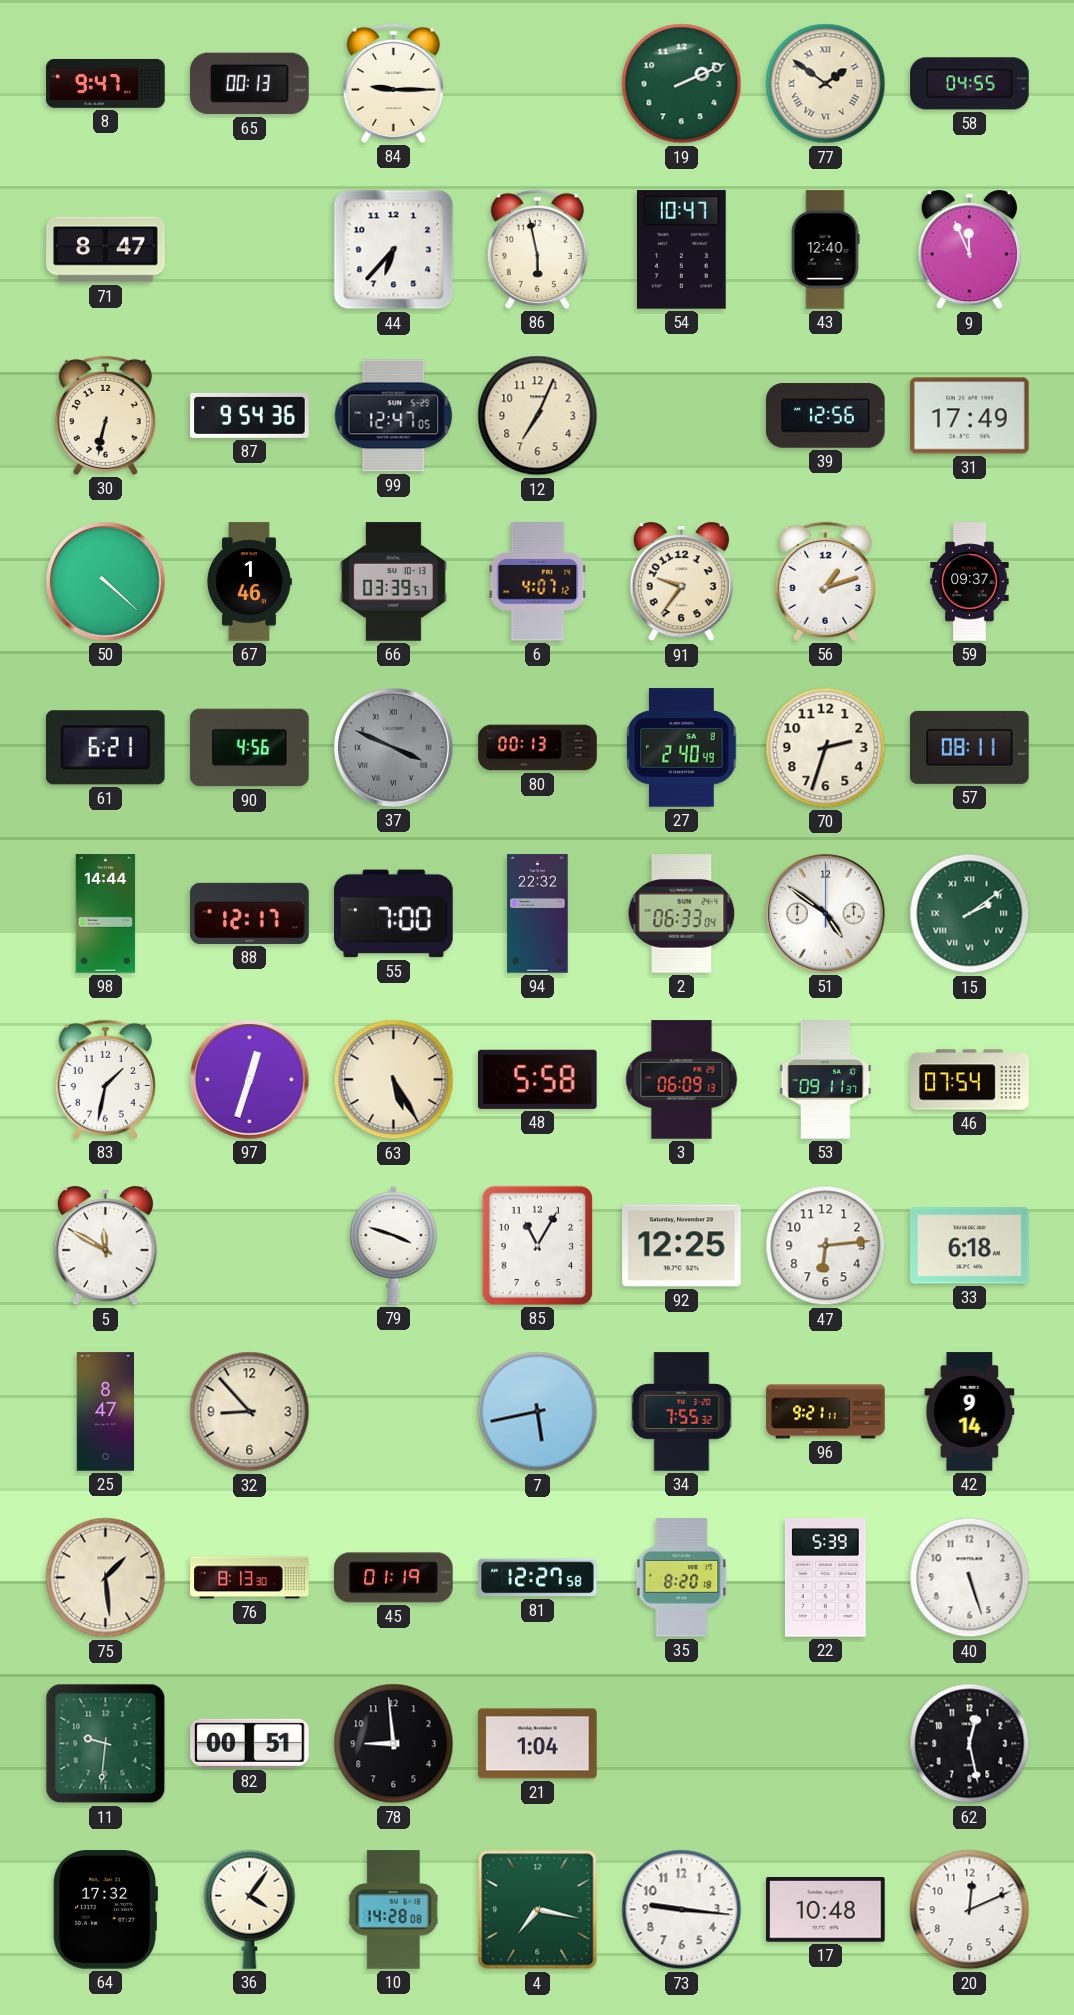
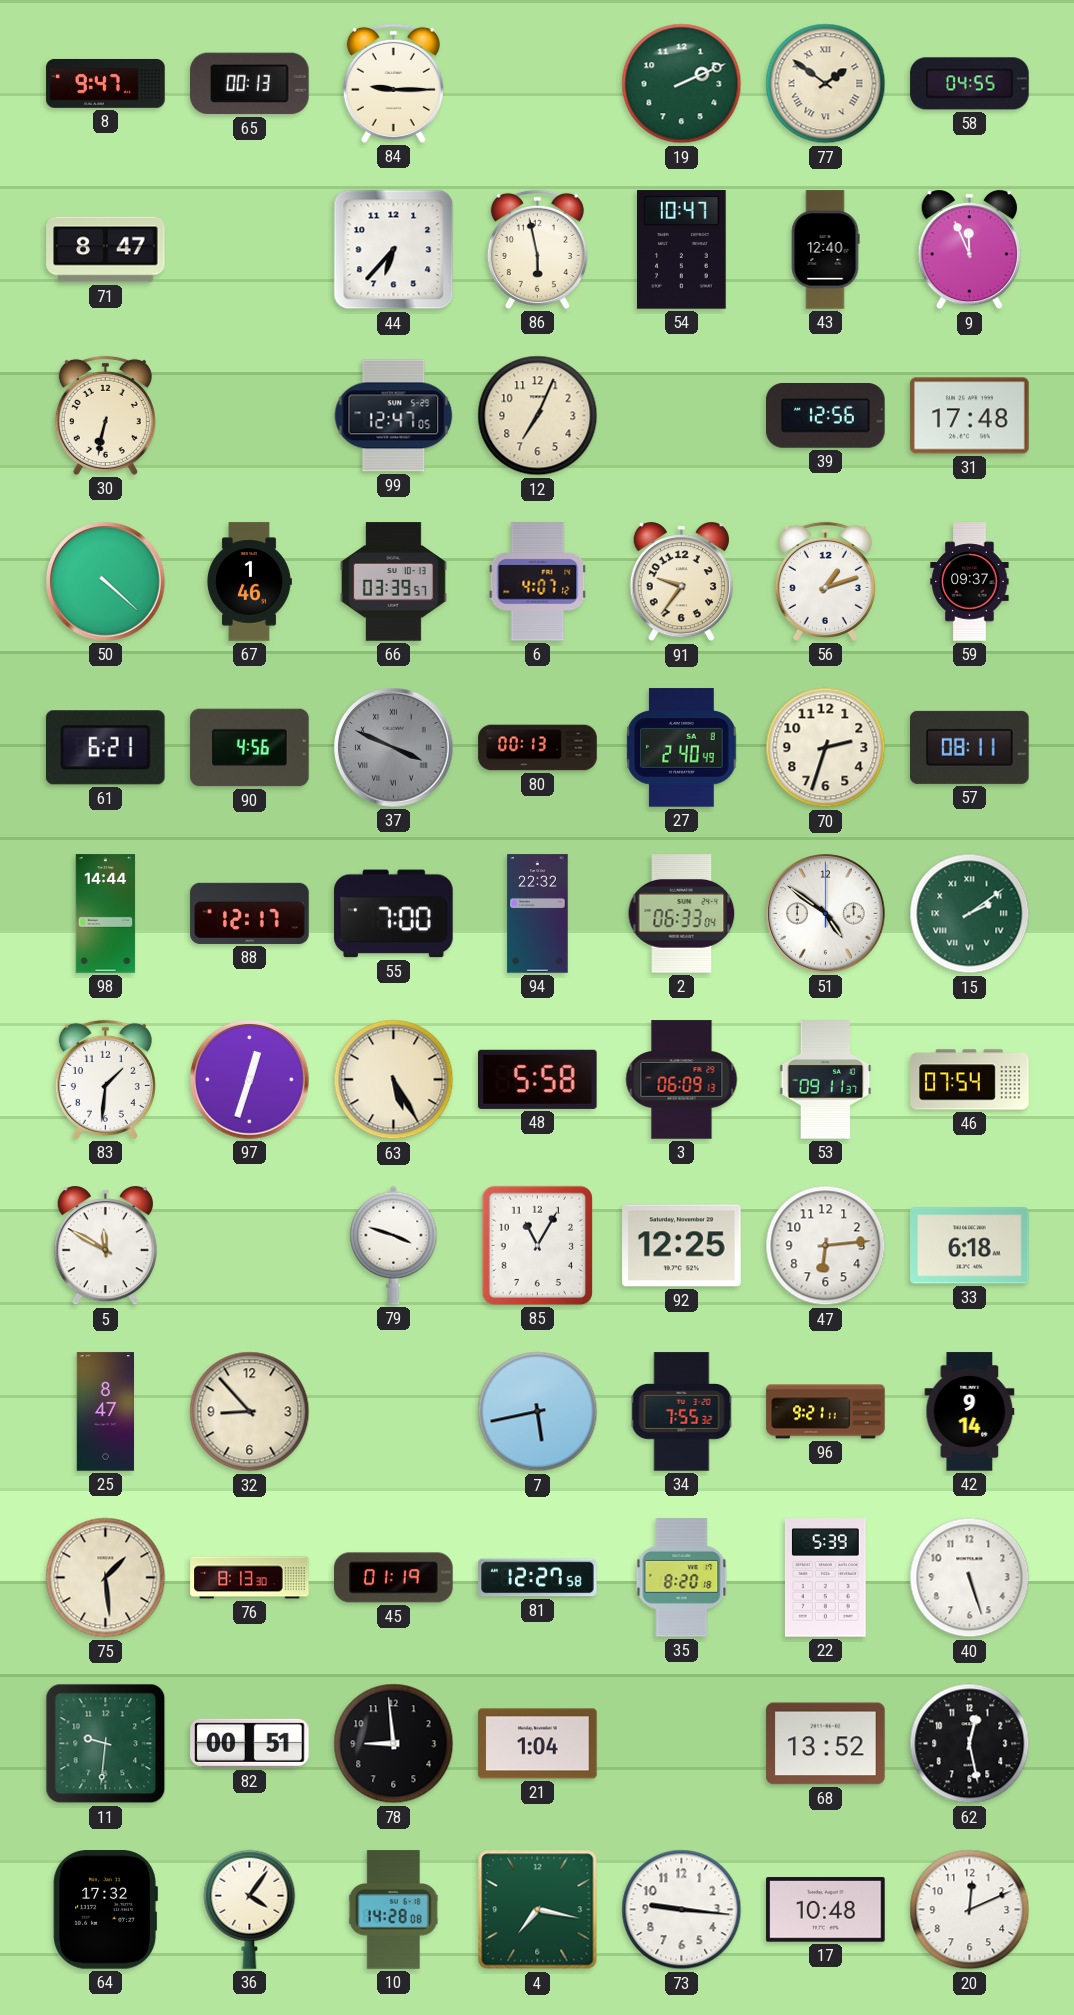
87: 9:54 -> none (250, 415)
31: 17:49 -> 17:48 (970, 416)
83: 1:32 -> 1:31 (105, 1079)
68: none -> 13:52 (826, 1744)
